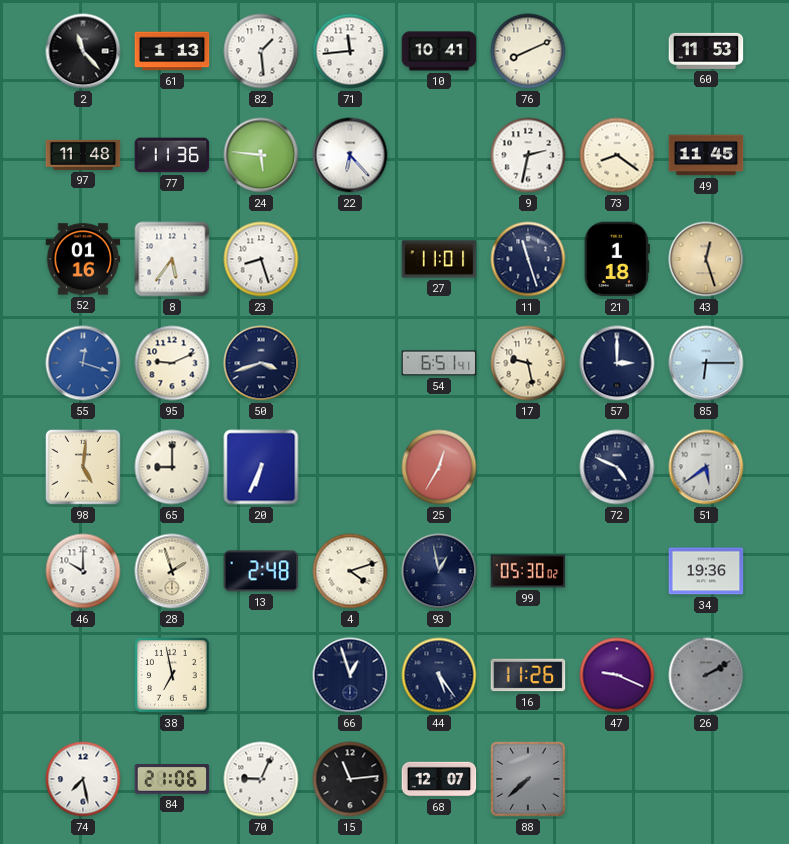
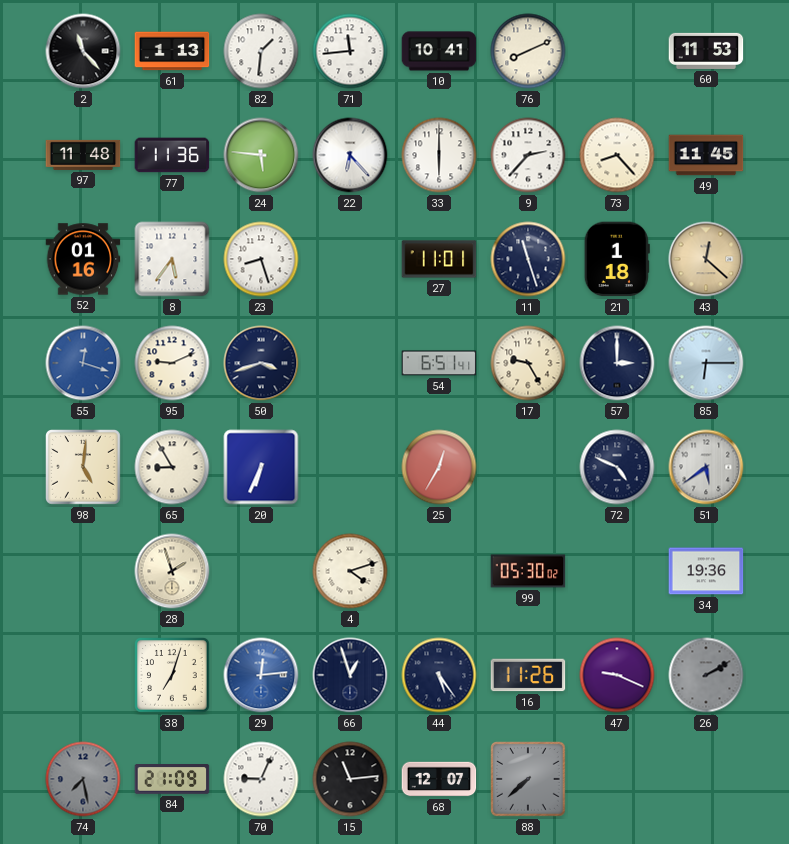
82: 1:29 -> 1:31 (261, 51)
33: none -> 6:00 (439, 155)
9: 2:32 -> 2:37 (528, 155)
73: 8:21 -> 8:23 (617, 155)
43: 12:27 -> 12:22 (706, 259)
17: 9:28 -> 9:25 (528, 363)
65: 9:00 -> 8:55 (172, 467)
46: 10:00 -> none (83, 571)
13: 2:48 -> none (261, 571)
93: 12:58 -> none (439, 571)
38: 6:58 -> 7:03 (173, 676)
29: none -> 12:14 (261, 675)
74 dial: white -> grey (83, 779)
84: 21:06 -> 21:09 (172, 779)
